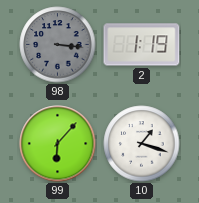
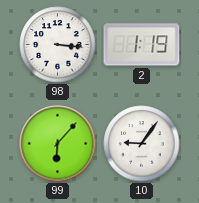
98 dial: grey -> white (58, 45)
10: 1:18 -> 9:06 (142, 144)
